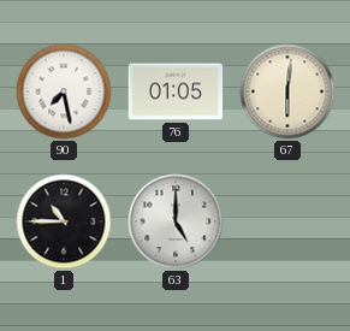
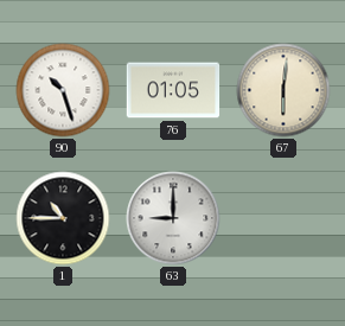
90: 7:28 -> 10:27 (63, 90)
63: 5:00 -> 9:00 (173, 218)
